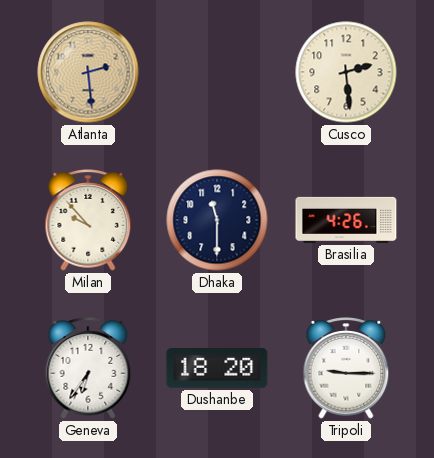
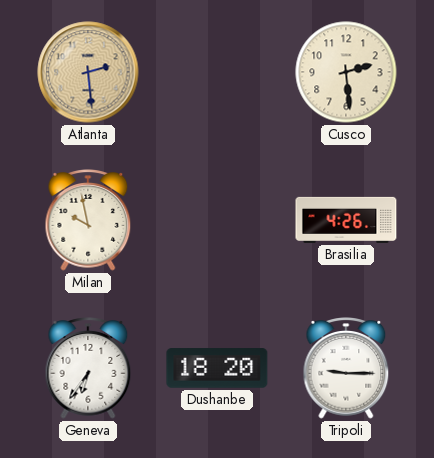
Milan: 9:53 -> 9:58 (88, 220)
Dhaka: 11:30 -> none (217, 220)
